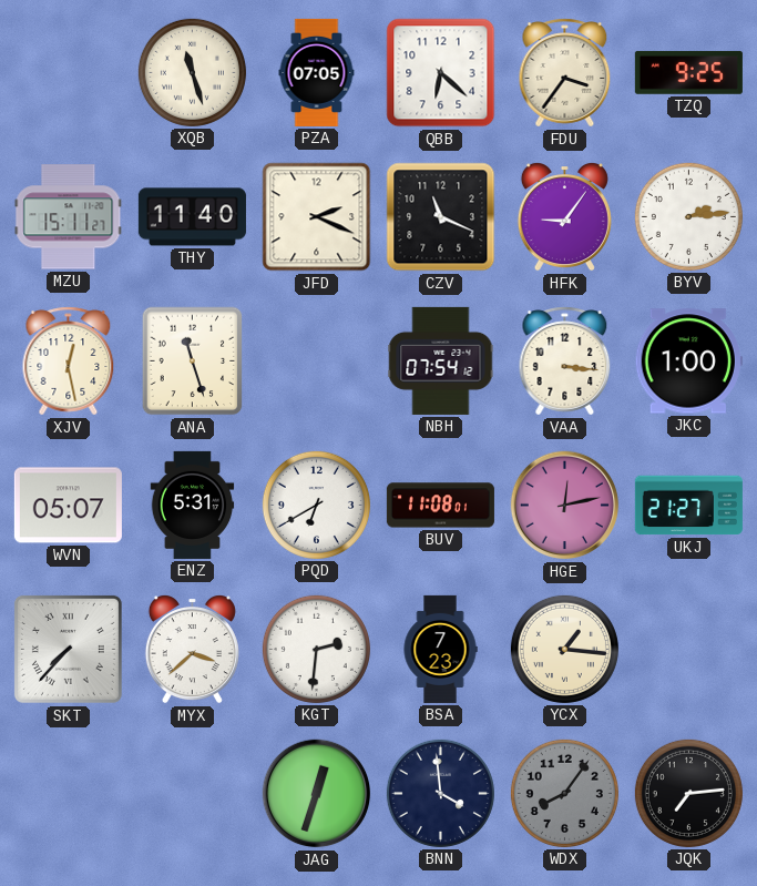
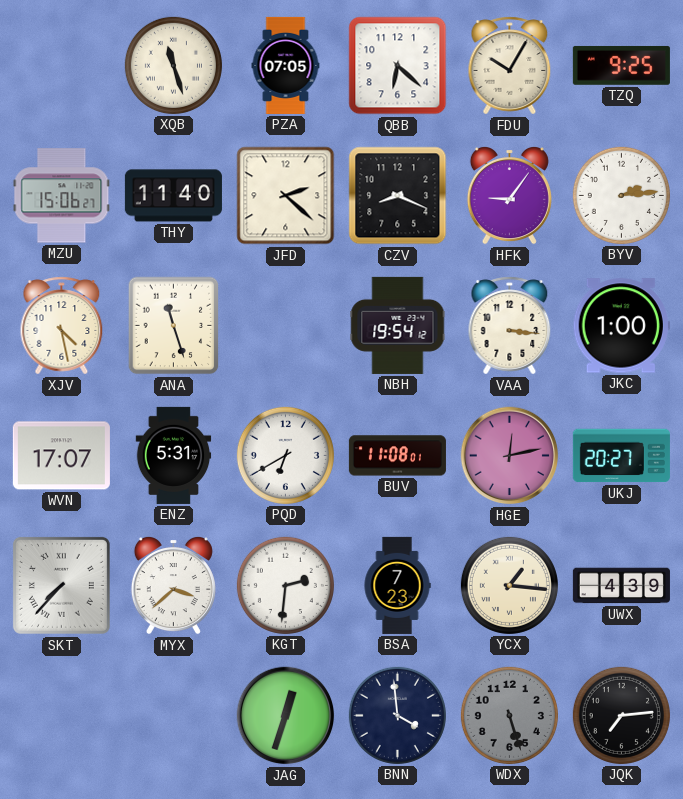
FDU: 3:36 -> 10:05 (510, 66)
MZU: 15:11 -> 15:06 (62, 196)
JFD: 2:19 -> 2:22 (286, 196)
CZV: 11:19 -> 8:19 (398, 196)
XJV: 12:28 -> 4:28 (62, 326)
NBH: 07:54 -> 19:54 (398, 325)
WVN: 05:07 -> 17:07 (61, 456)
UKJ: 21:27 -> 20:27 (621, 456)
UWX: none -> 4:39 (621, 586)
WDX: 8:06 -> 5:27 (509, 715)
